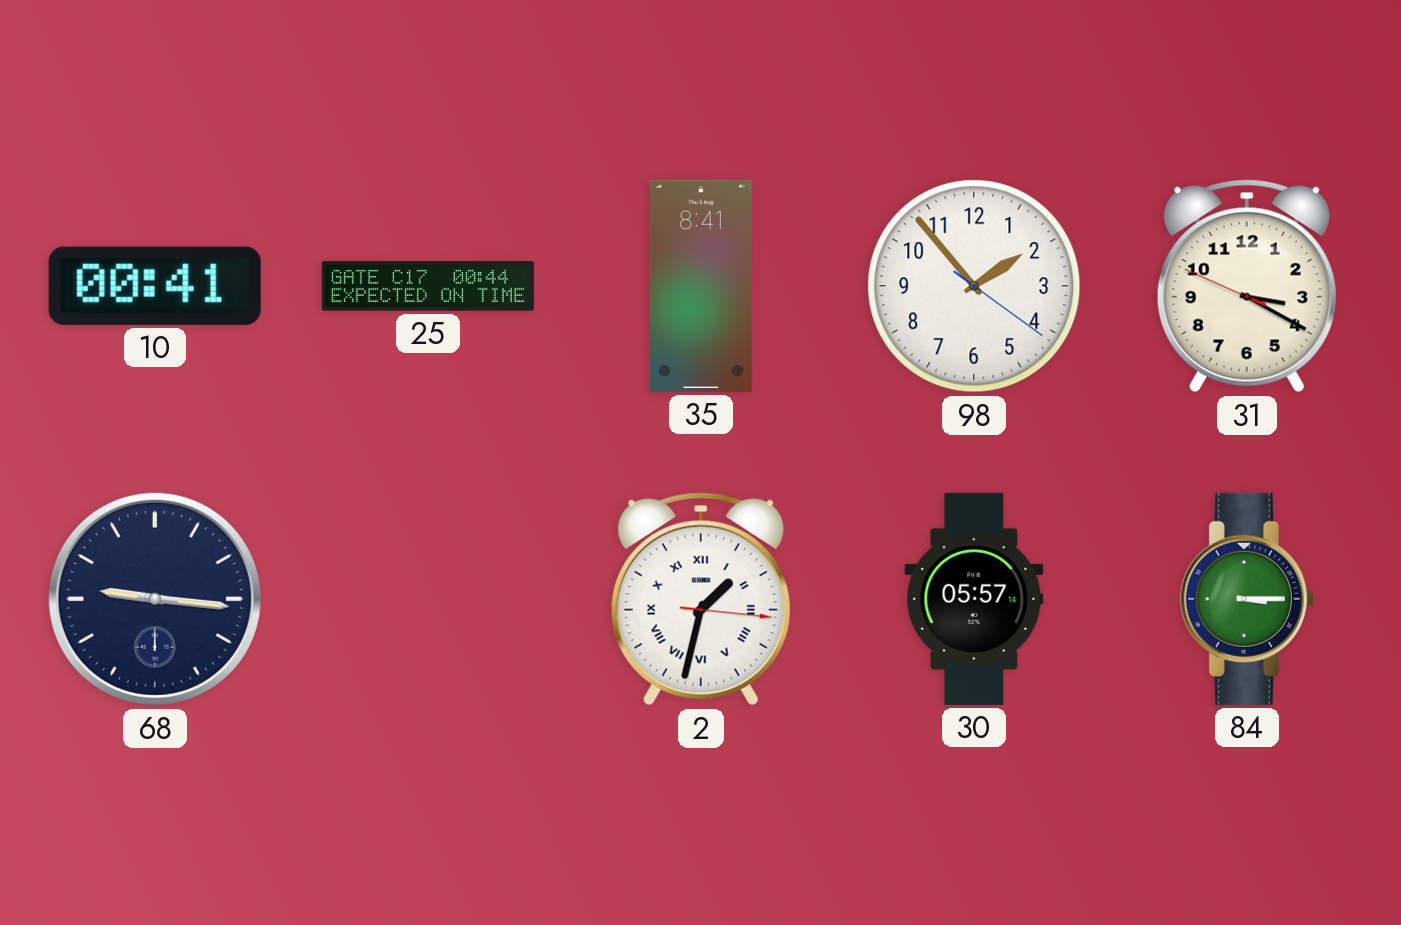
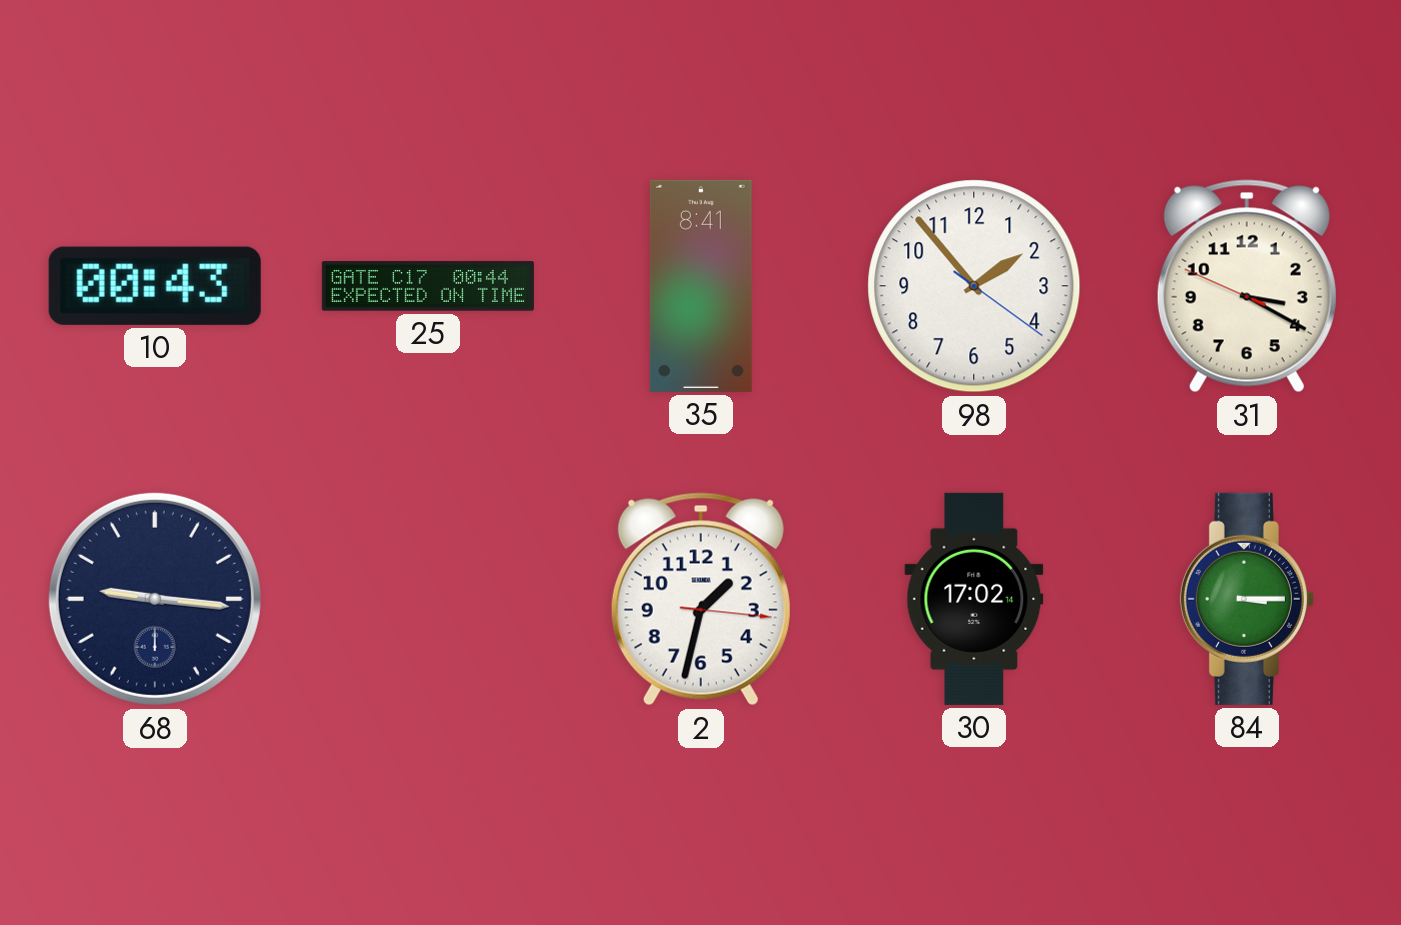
10: 00:41 -> 00:43 (155, 286)
2 numerals: Roman -> Arabic (701, 599)
30: 05:57 -> 17:02 (974, 599)
